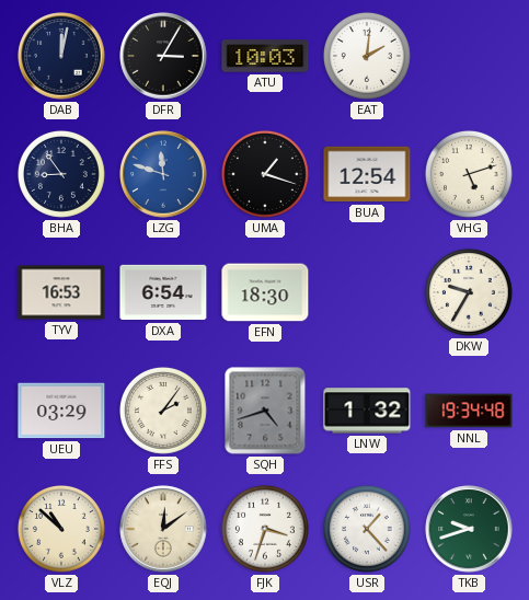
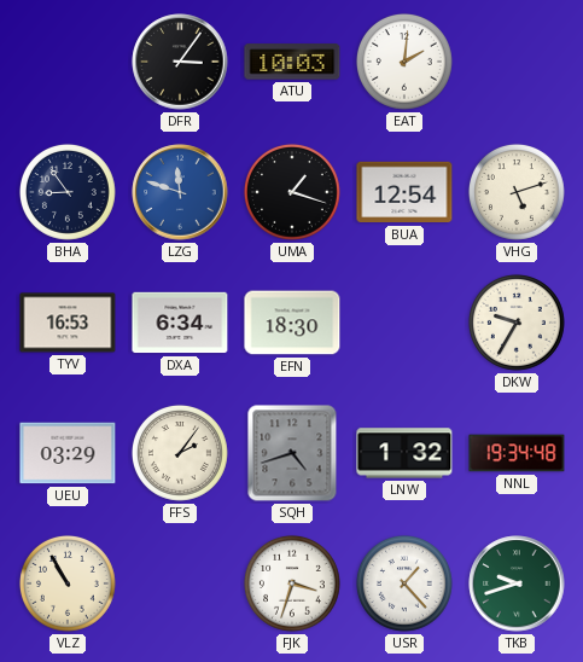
DAB: 12:02 -> none (61, 56)
DFR: 3:05 -> 3:06 (180, 62)
DXA: 6:54 -> 6:34 (180, 323)
VLZ: 10:52 -> 10:55 (68, 583)
EQJ: 12:09 -> none (163, 529)
